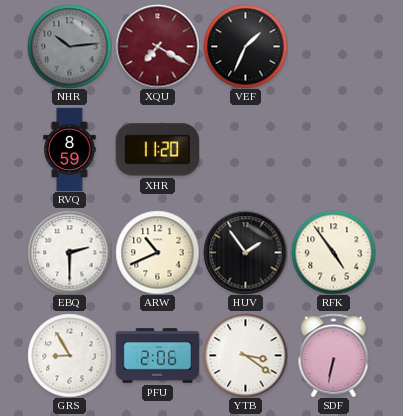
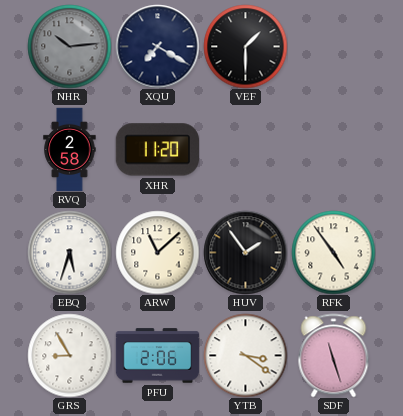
XQU dial: burgundy -> navy (157, 46)
VEF: 1:34 -> 1:30 (245, 46)
RVQ: 8:59 -> 2:58 (70, 149)
EBQ: 2:30 -> 5:33 (69, 252)
ARW: 10:41 -> 11:08 (157, 252)
SDF: 6:32 -> 11:27 (334, 355)
